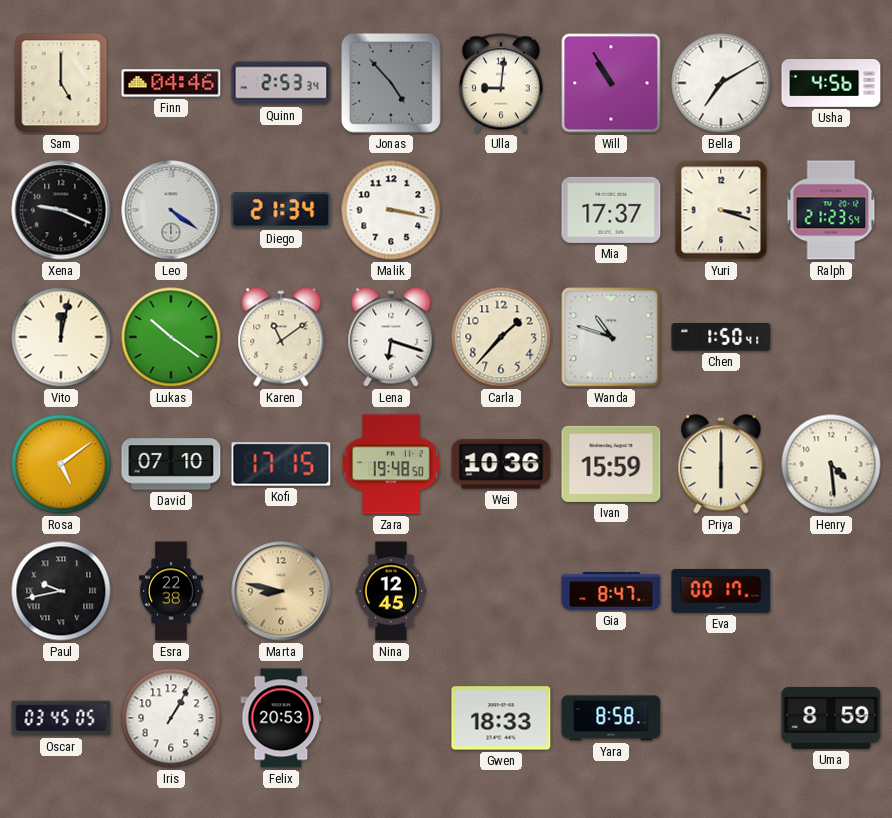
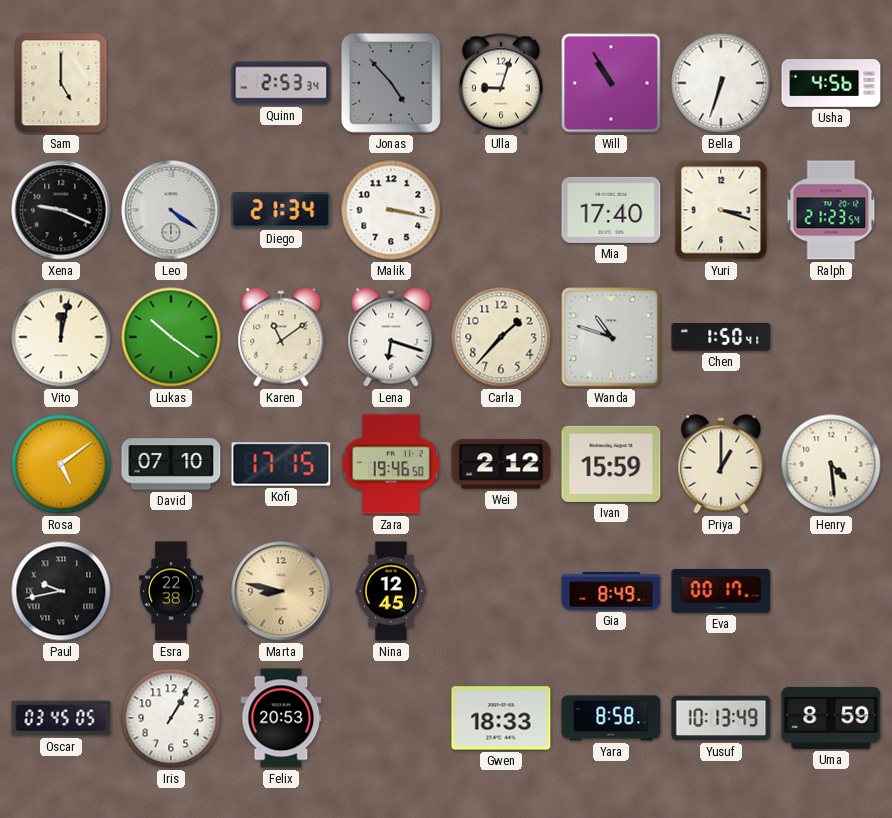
Finn: 04:46 -> none (171, 83)
Ulla: 9:01 -> 9:03 (501, 83)
Bella: 7:10 -> 6:33 (721, 83)
Mia: 17:37 -> 17:40 (611, 210)
Zara: 19:48 -> 19:46 (391, 464)
Wei: 10:36 -> 2:12 (501, 464)
Priya: 6:00 -> 1:00 (721, 464)
Gia: 8:47 -> 8:49 (611, 592)
Yusuf: none -> 10:13 (721, 718)
